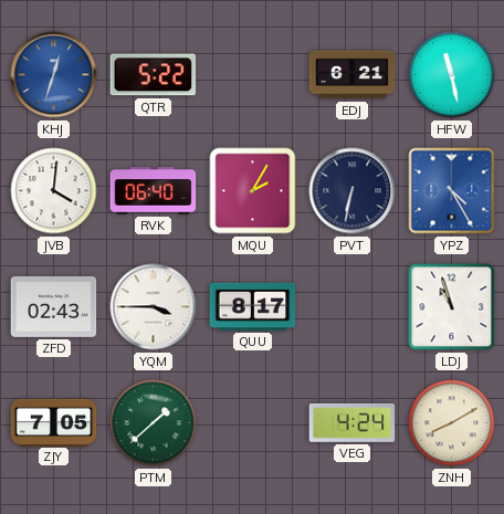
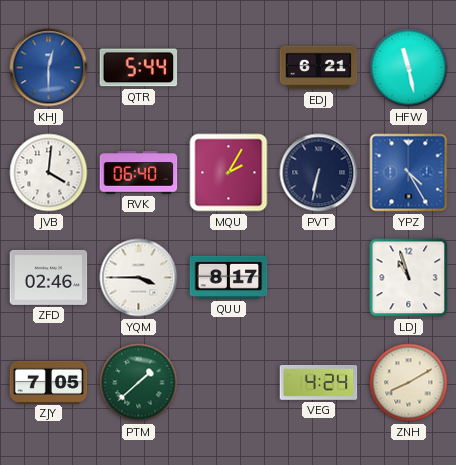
KHJ: 12:33 -> 12:30 (49, 68)
QTR: 5:22 -> 5:44 (139, 68)
ZFD: 02:43 -> 02:46 (49, 277)
